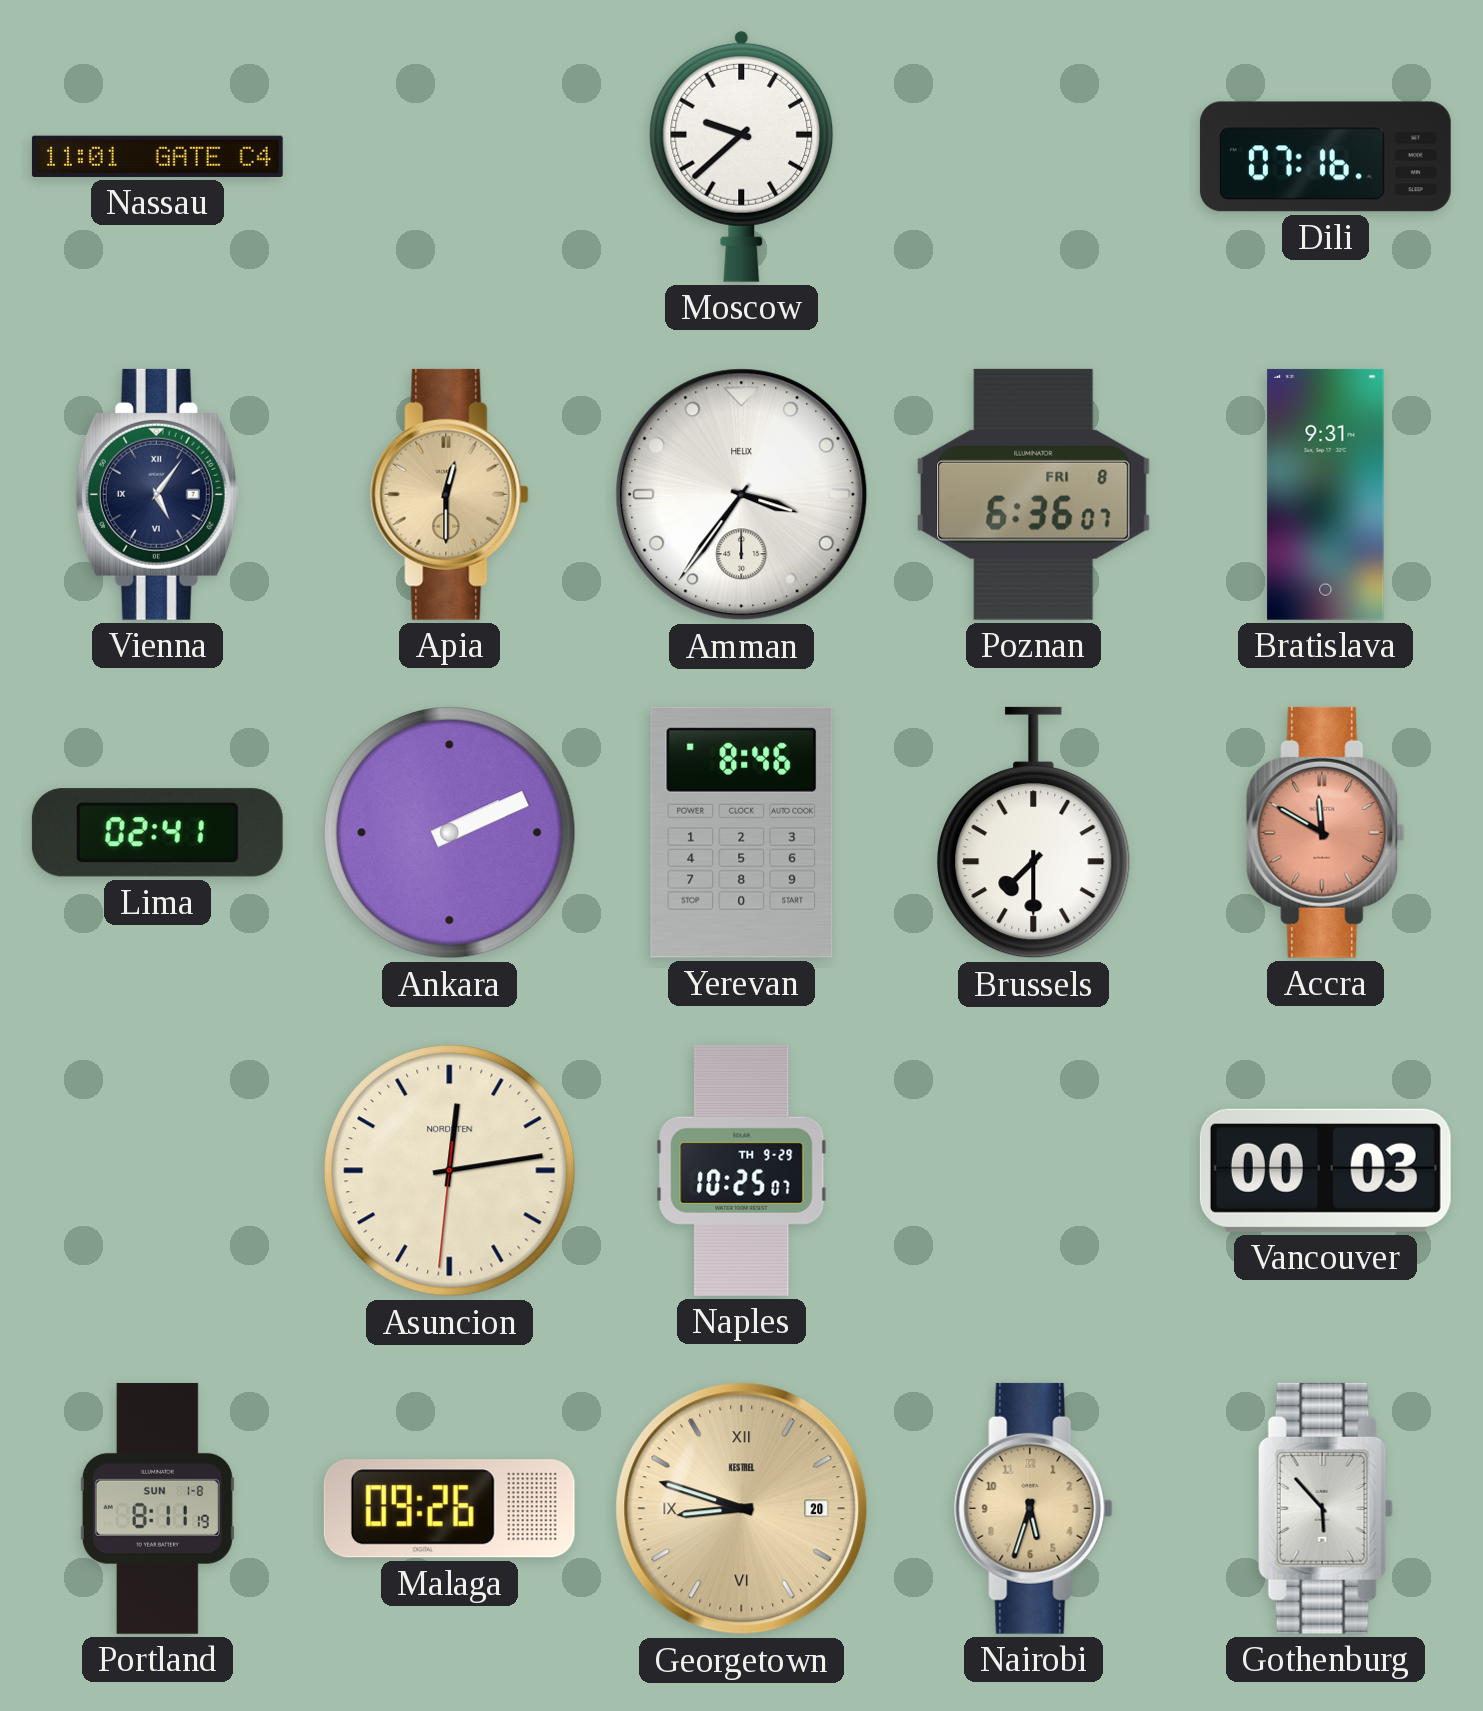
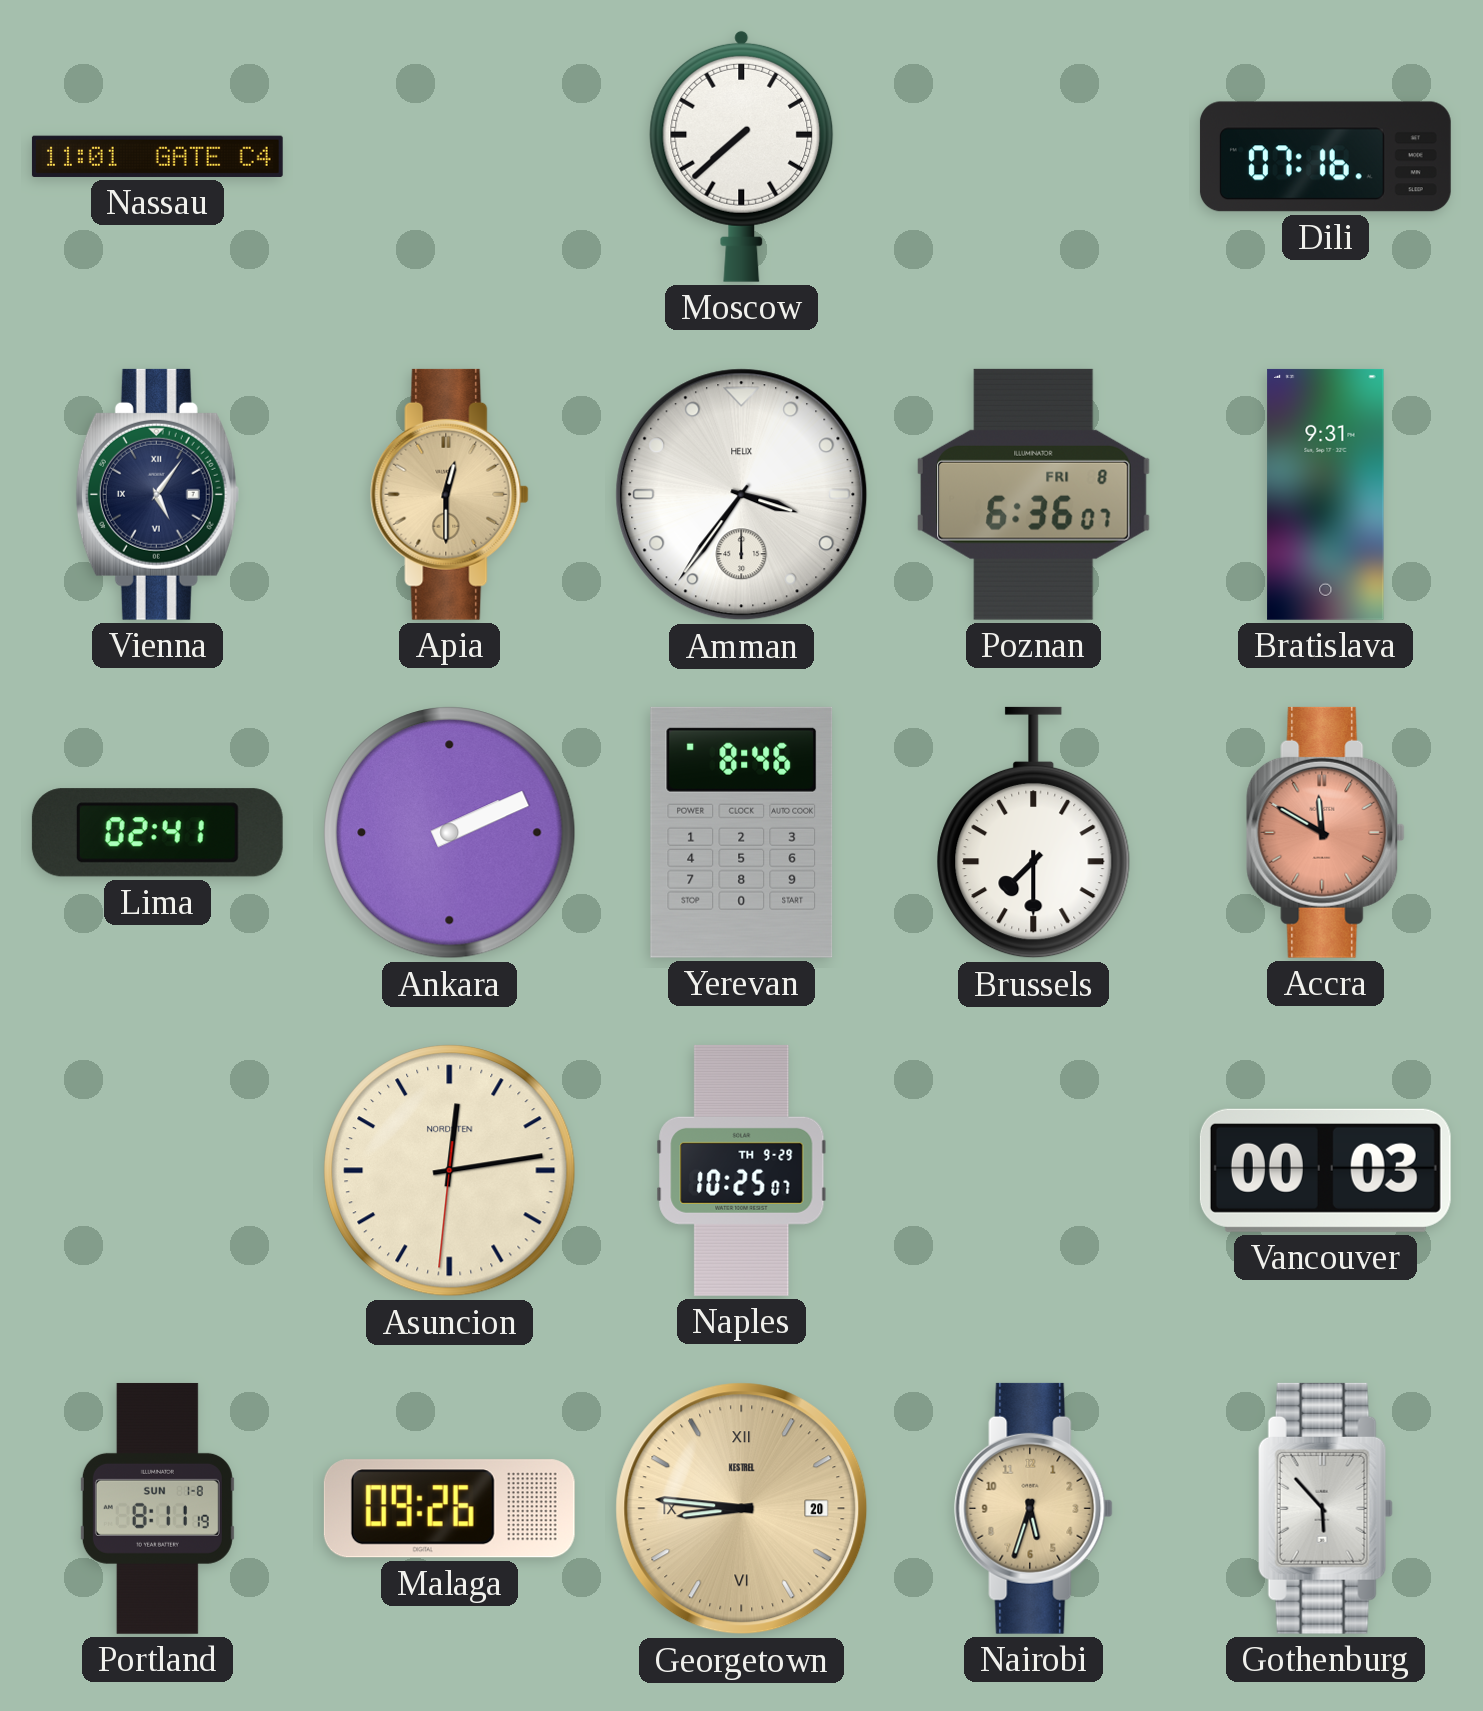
Moscow: 9:38 -> 7:38 (742, 156)
Georgetown: 8:48 -> 8:46 (742, 1509)
